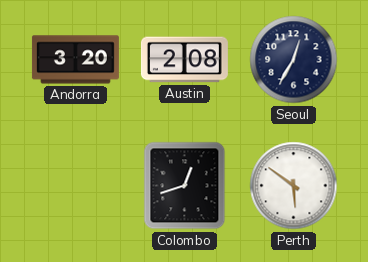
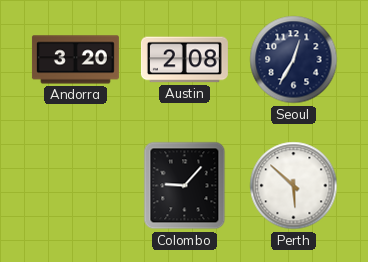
Colombo: 12:42 -> 9:07 (185, 186)
Perth: 5:51 -> 5:52 (294, 186)
